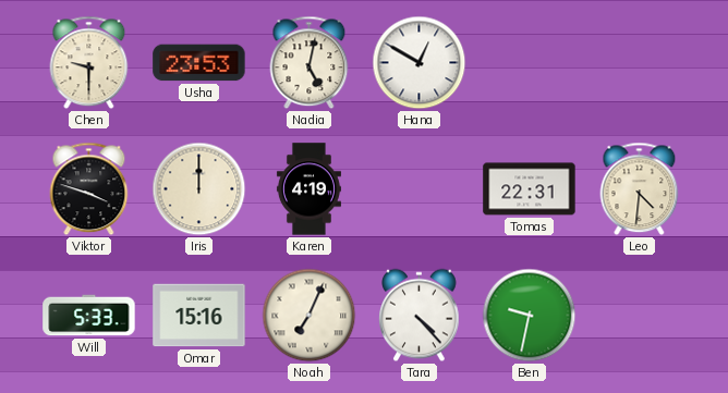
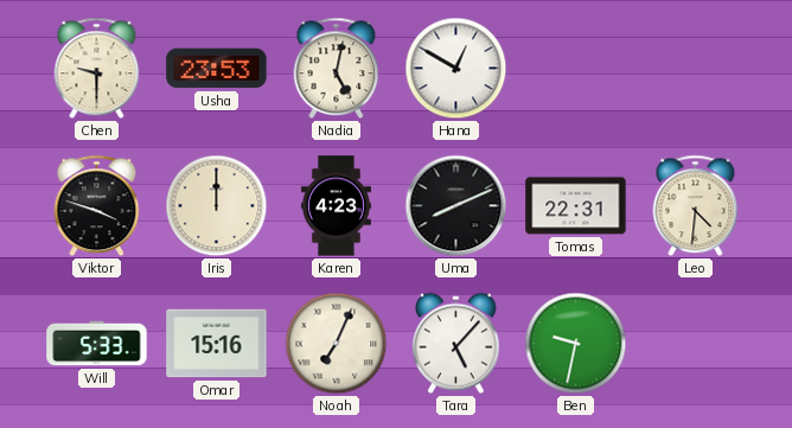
Karen: 4:19 -> 4:23 (336, 206)
Uma: none -> 8:11 (456, 206)
Tara: 4:23 -> 5:07 (456, 344)
